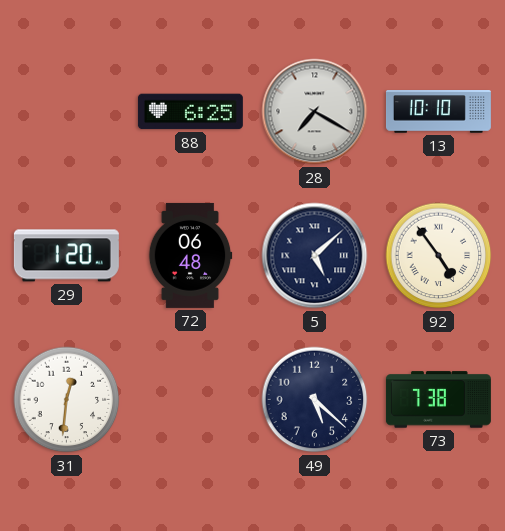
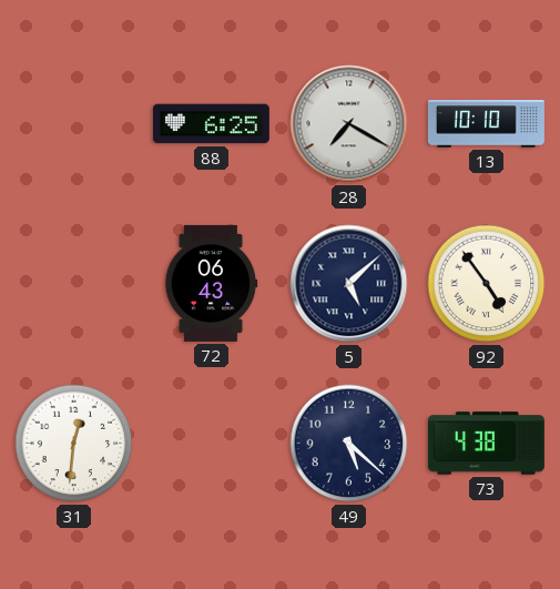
29: 1:20 -> none (66, 256)
72: 06:48 -> 06:43 (211, 283)
73: 7:38 -> 4:38 (486, 444)
